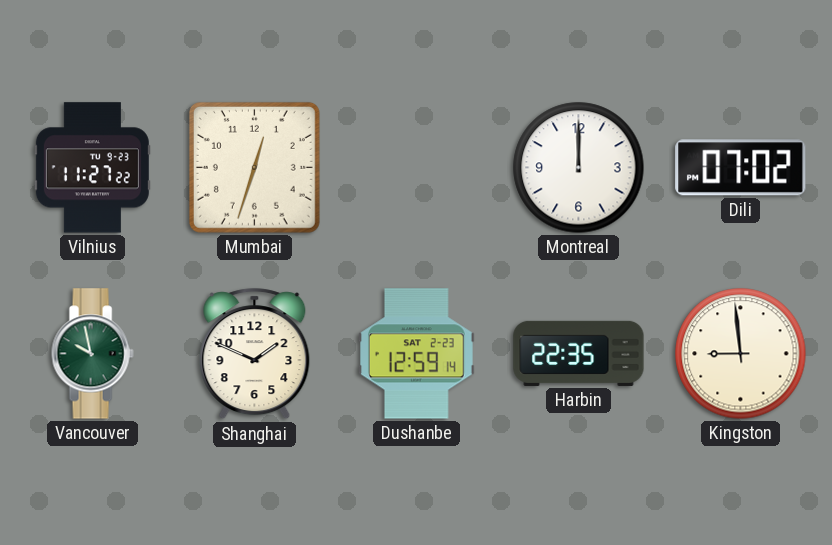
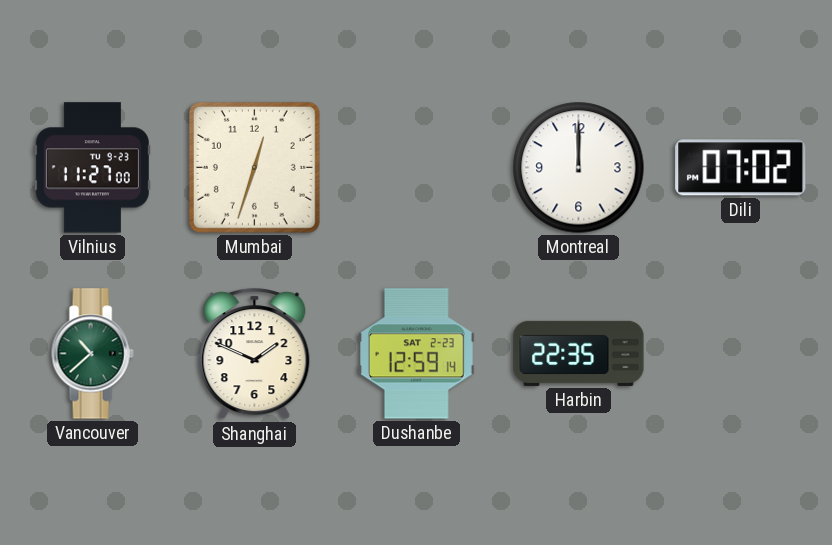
Vilnius: 11:27:22 -> 11:27:00 (92, 168)
Vancouver: 9:58 -> 10:38 (92, 354)
Kingston: 8:59 -> none (741, 354)
